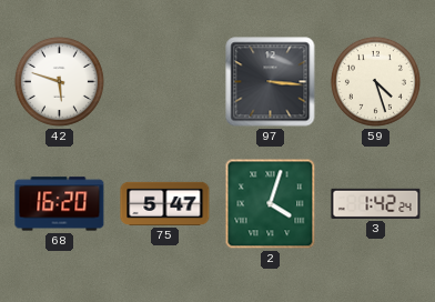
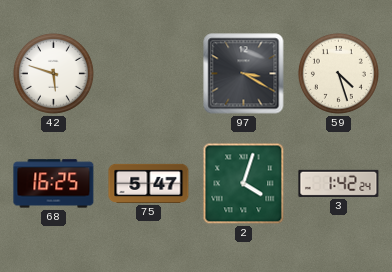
97: 3:16 -> 3:20 (244, 74)
68: 16:20 -> 16:25 (54, 184)
